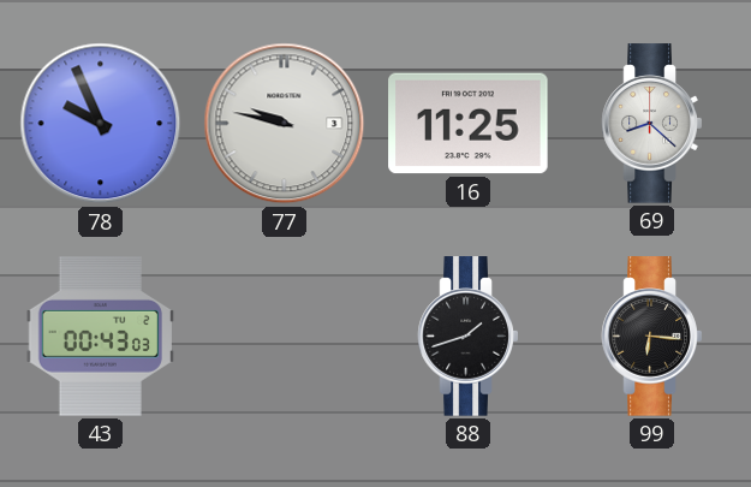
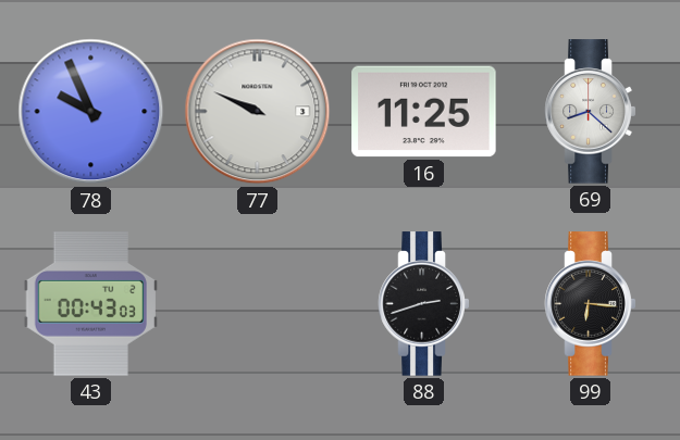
77: 9:47 -> 9:49 (258, 112)
88: 1:42 -> 2:42 (424, 304)
